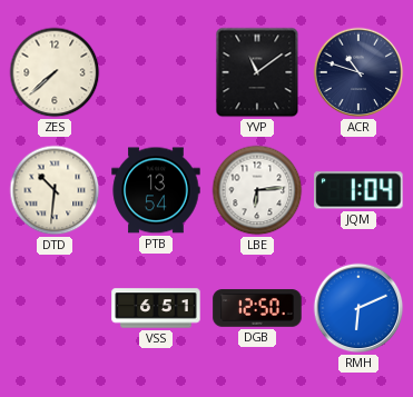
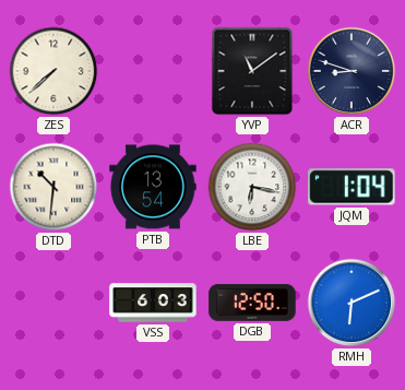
ACR: 10:48 -> 8:48 (352, 71)
LBE: 6:14 -> 6:17 (252, 187)
VSS: 6:51 -> 6:03 (153, 303)
